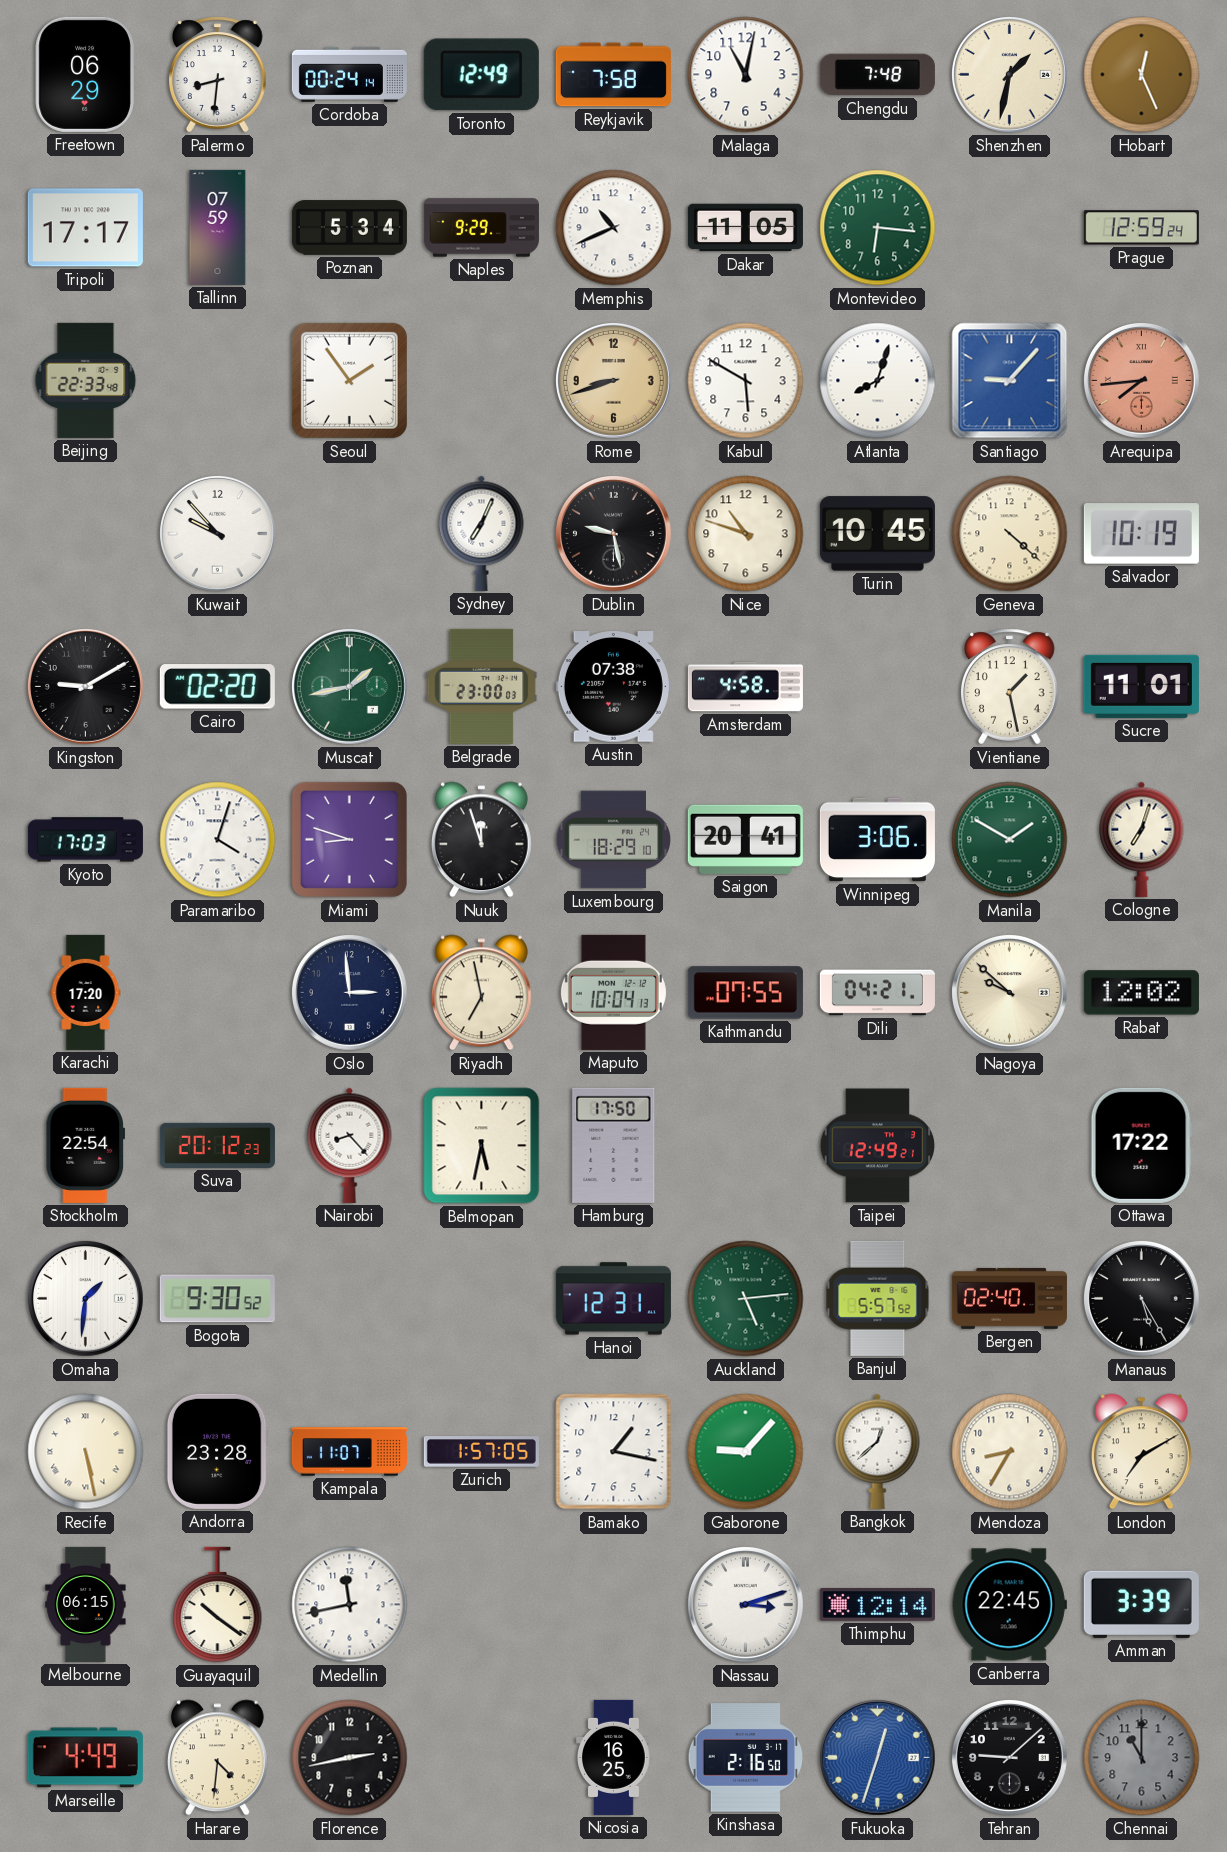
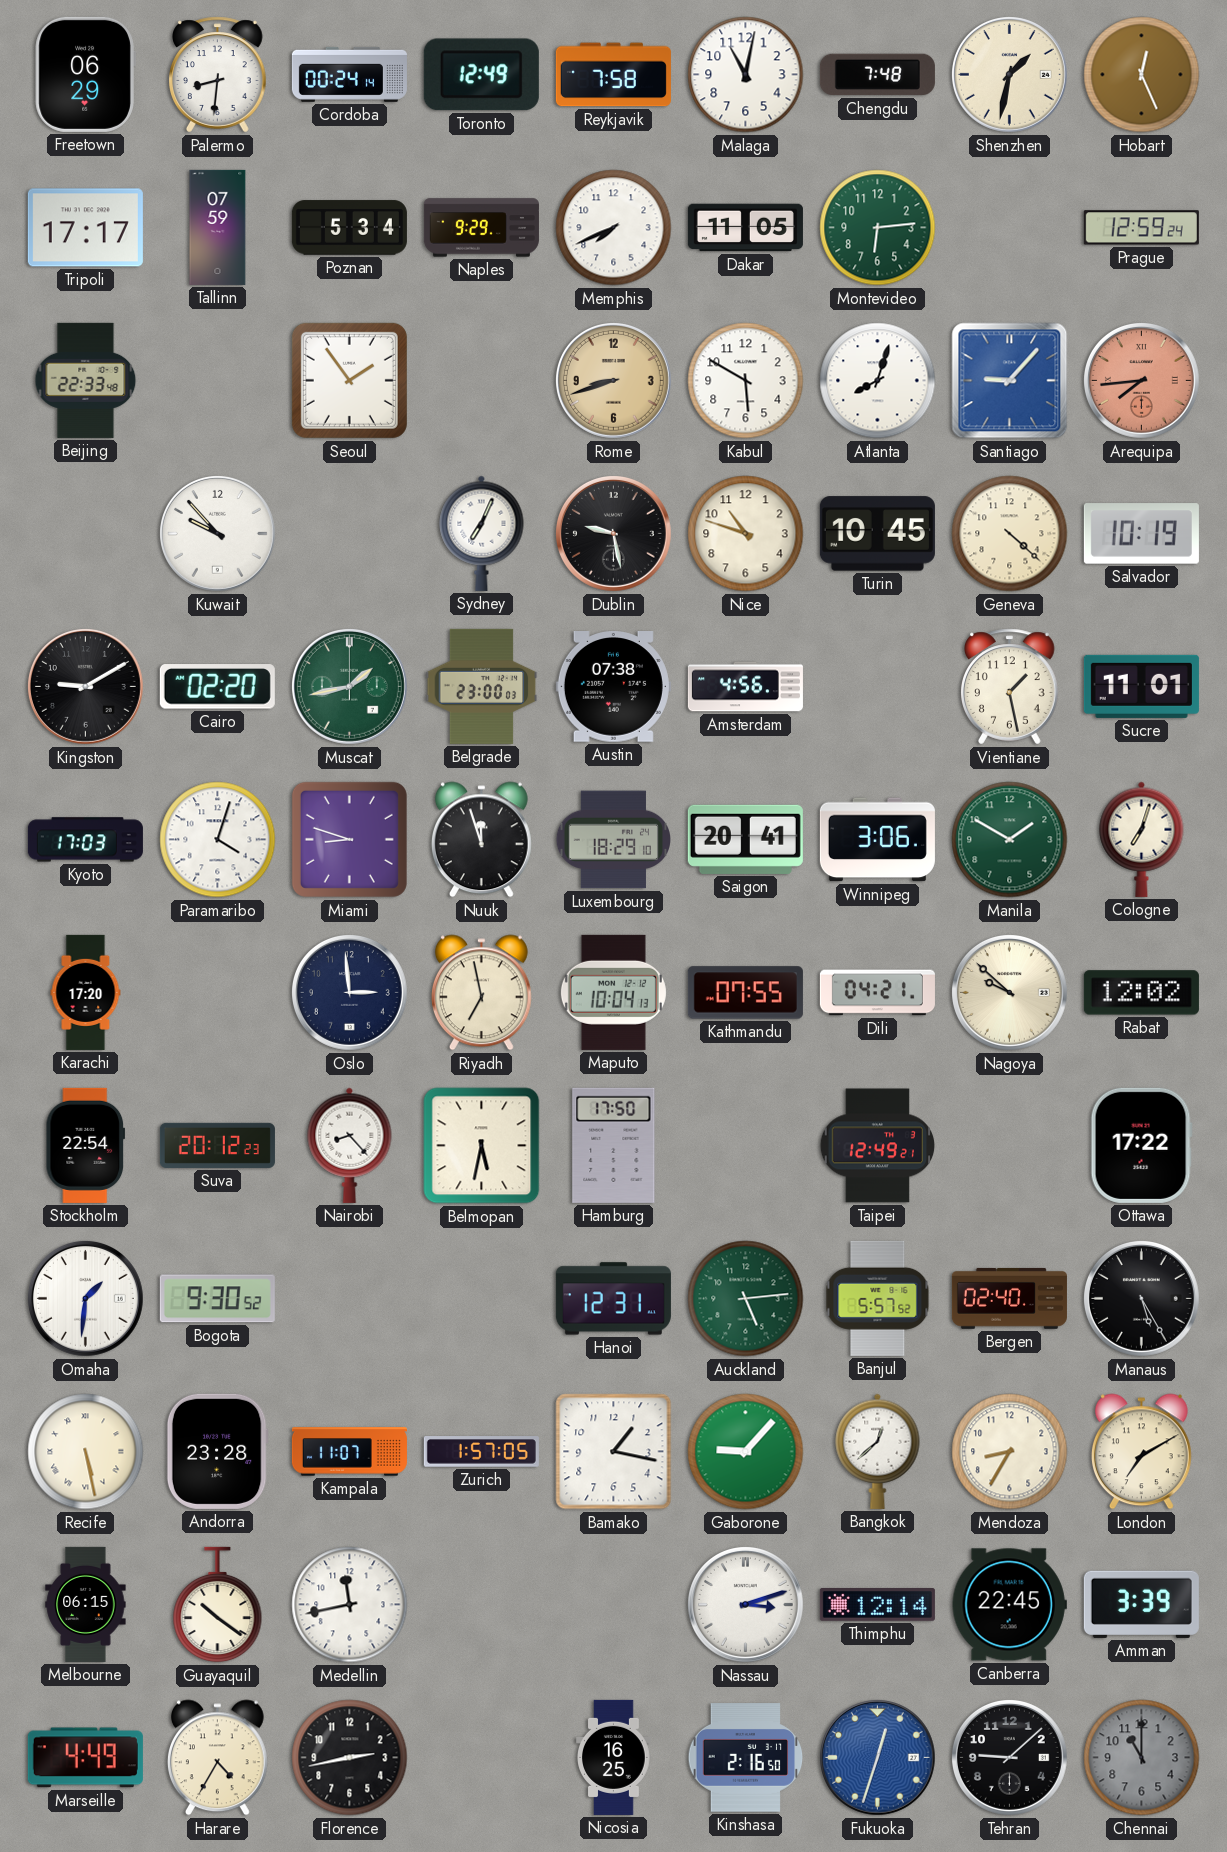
Memphis: 10:41 -> 7:41 (614, 228)
Montevideo: 6:16 -> 6:14 (878, 228)
Amsterdam: 4:58 -> 4:56 (745, 687)
Harare: 4:31 -> 4:35 (217, 1758)
